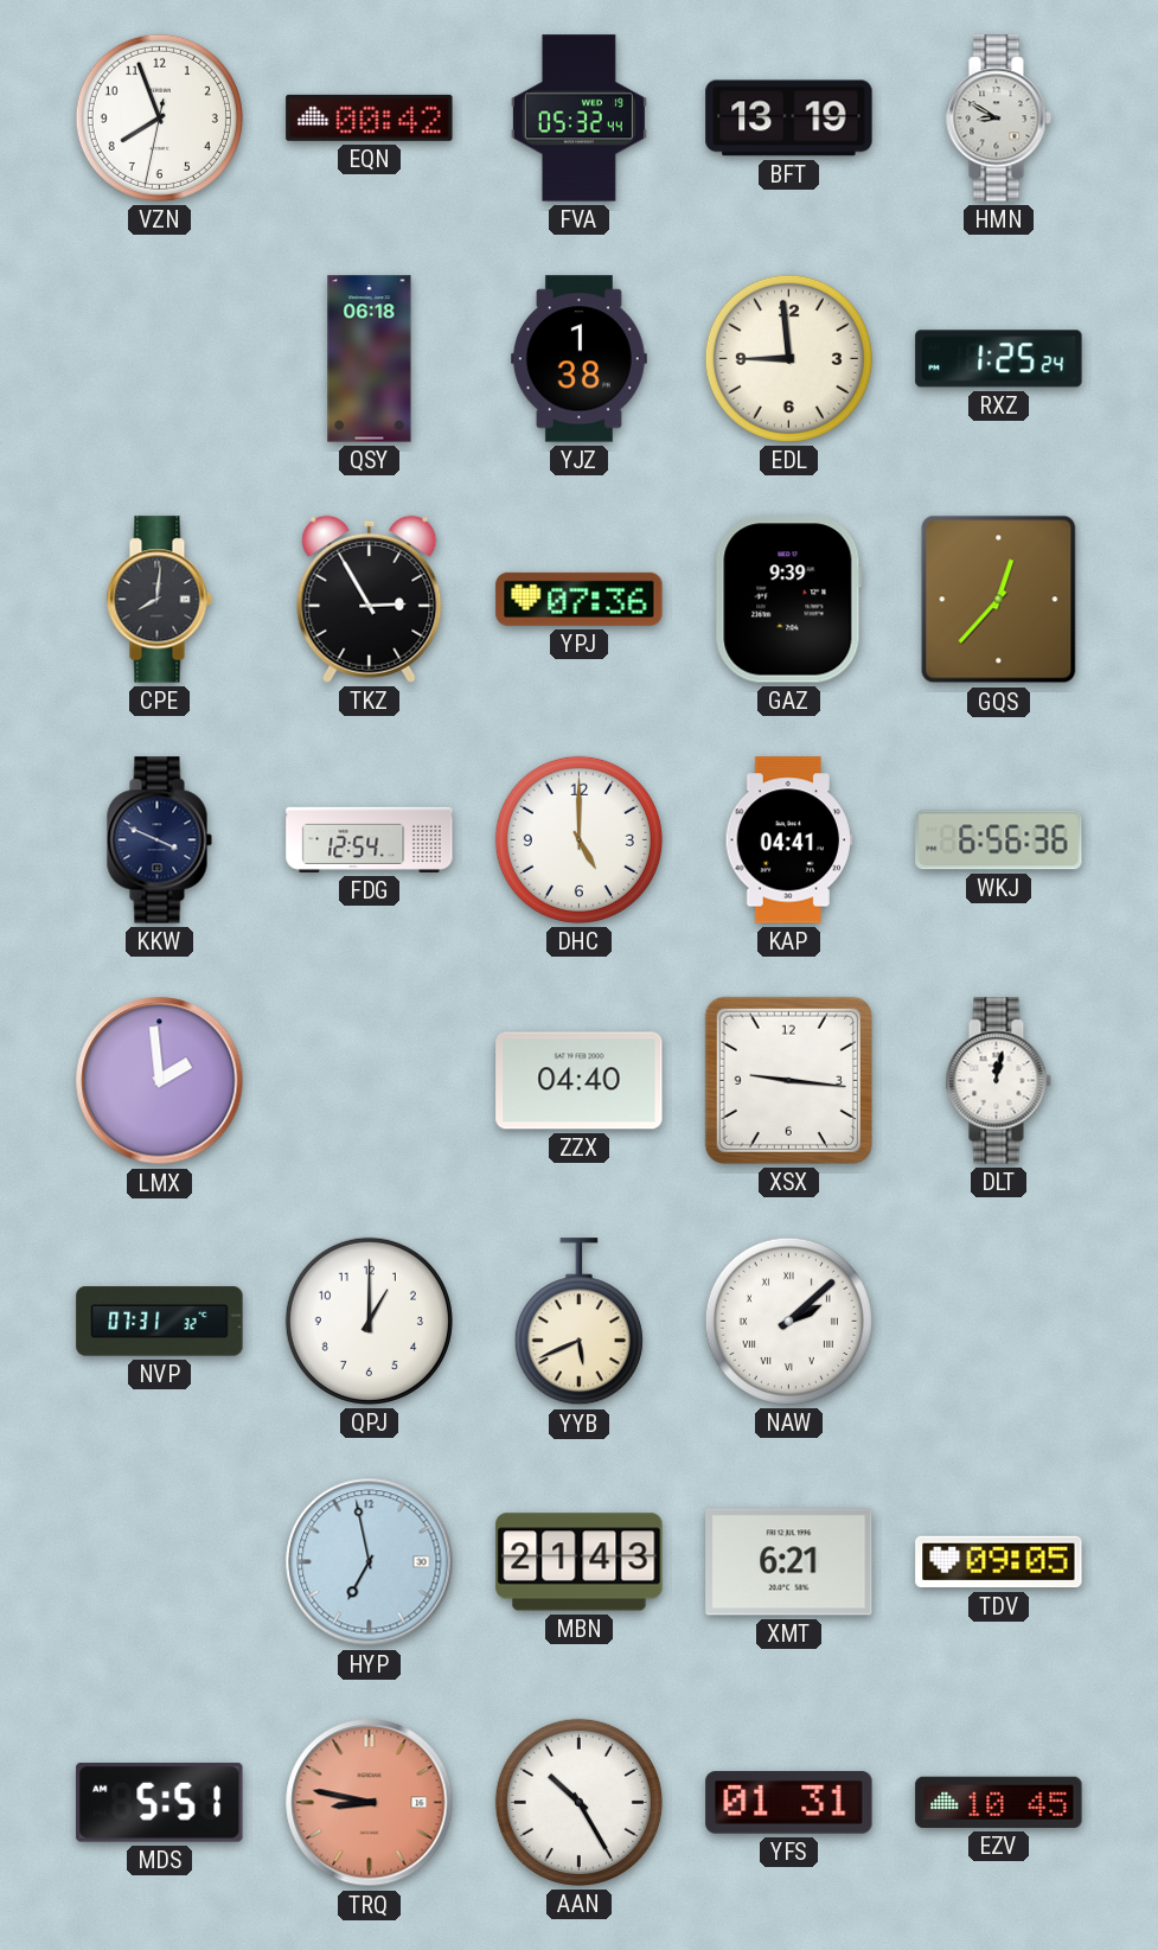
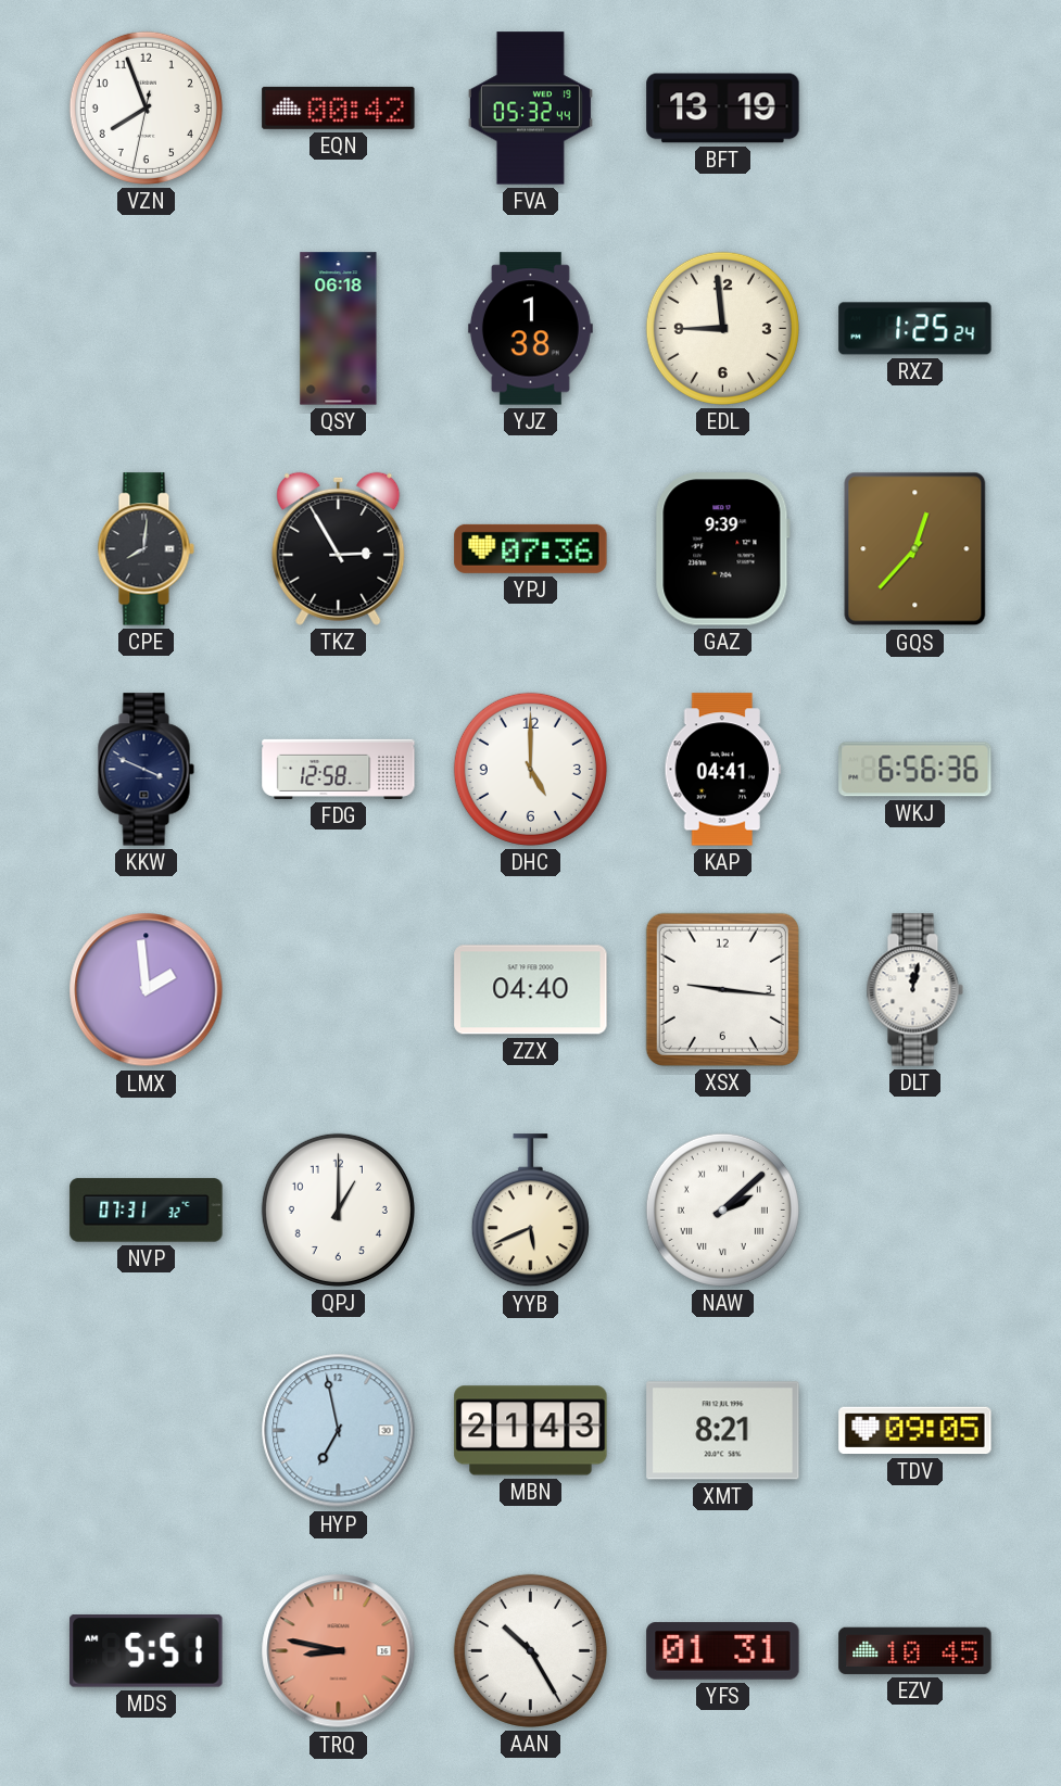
HMN: 8:50 -> none (998, 119)
FDG: 12:54 -> 12:58 (339, 769)
XMT: 6:21 -> 8:21 (723, 1431)
